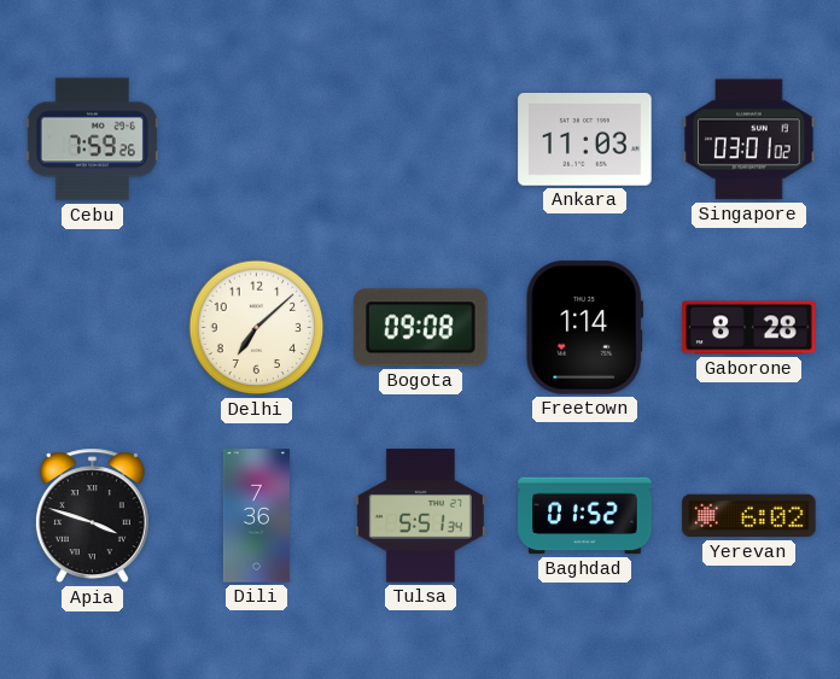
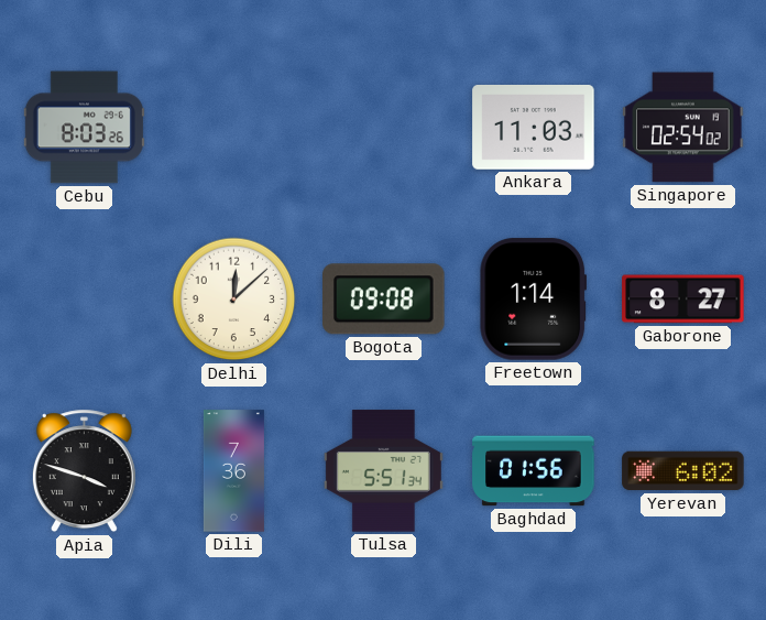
Cebu: 7:59 -> 8:03 (84, 128)
Singapore: 03:01 -> 02:54 (683, 128)
Delhi: 7:08 -> 12:08 (234, 300)
Gaborone: 8:28 -> 8:27 (683, 300)
Baghdad: 01:52 -> 01:56 (534, 471)
